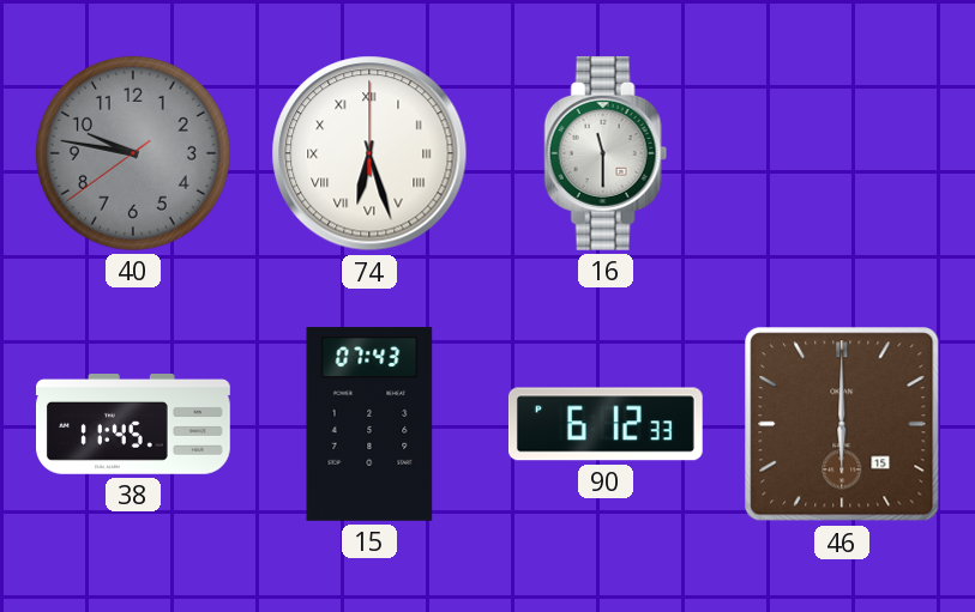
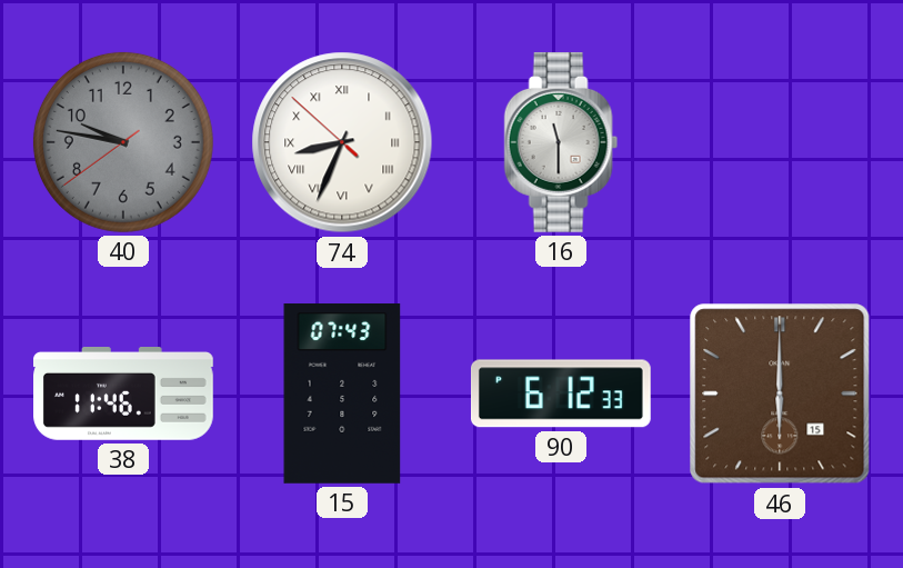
74: 6:27 -> 8:33 (342, 142)
38: 11:45 -> 11:46 (124, 395)
